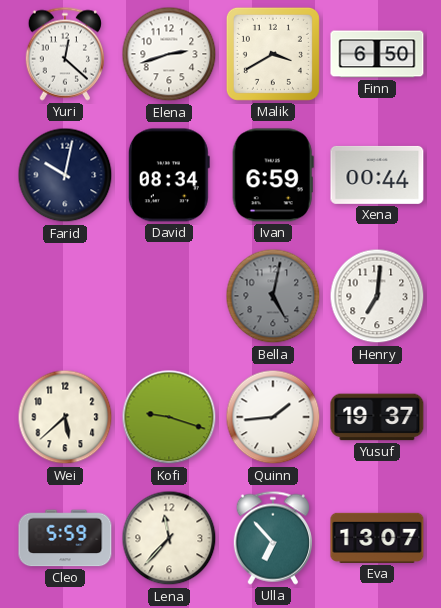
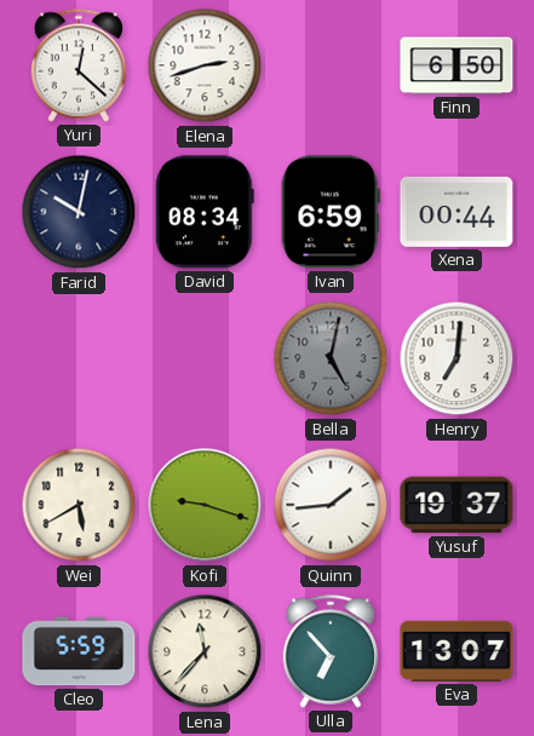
Malik: 3:40 -> none (273, 54)
Wei: 5:38 -> 5:40 (79, 505)
